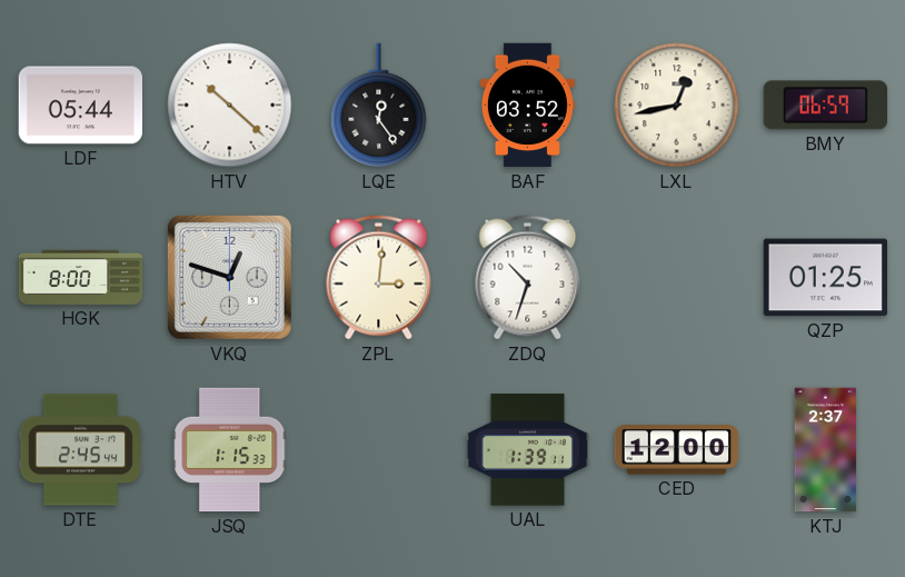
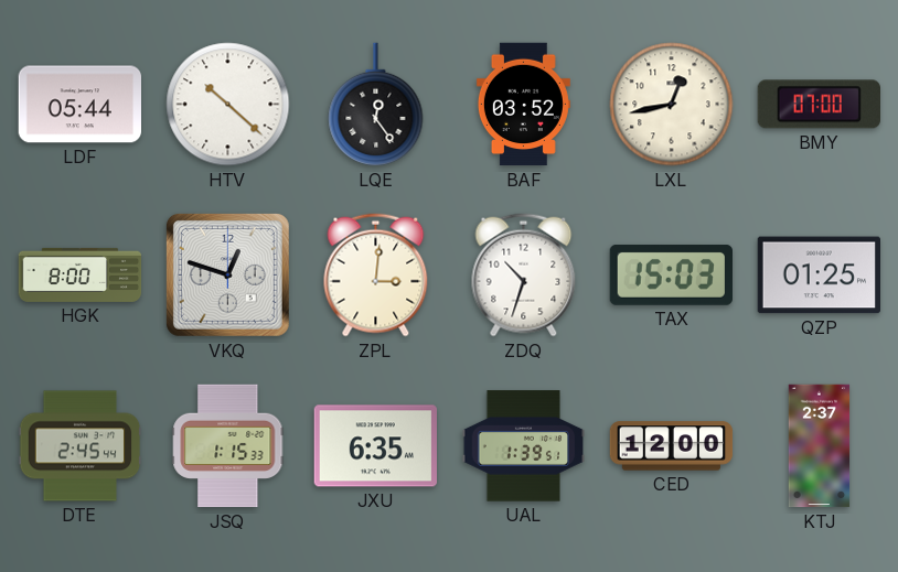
BMY: 06:59 -> 07:00 (819, 105)
TAX: none -> 15:03 (671, 274)
JXU: none -> 6:35 (375, 446)
UAL: 1:39:11 -> 1:39:51 (524, 446)
